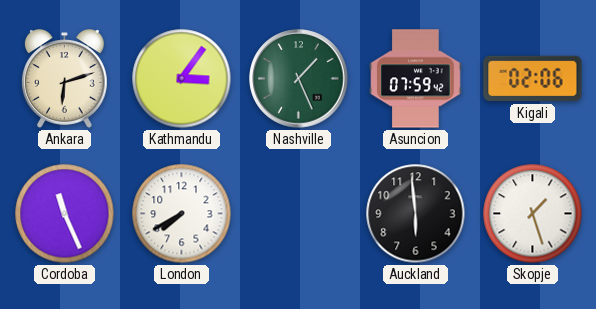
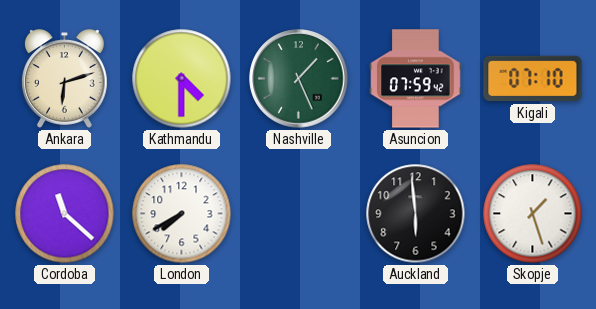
Kathmandu: 3:06 -> 4:30 (182, 79)
Kigali: 02:06 -> 07:10 (533, 79)
Cordoba: 11:26 -> 11:22 (65, 214)
